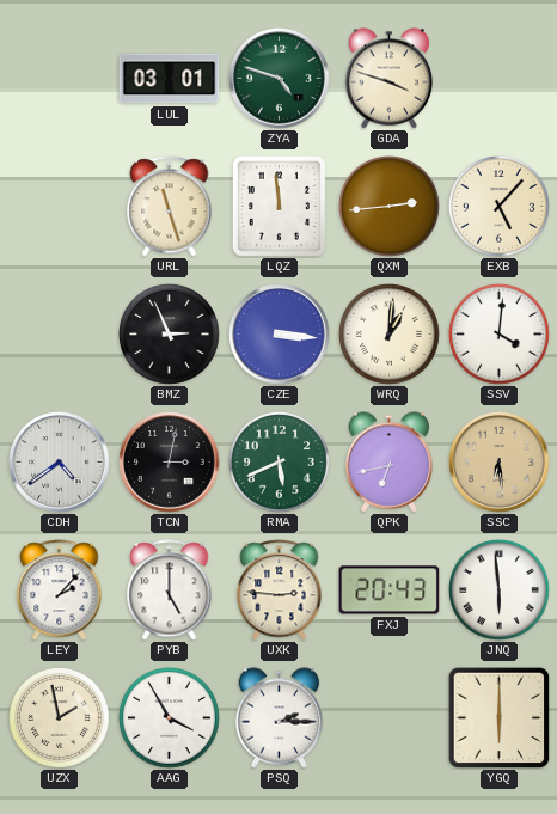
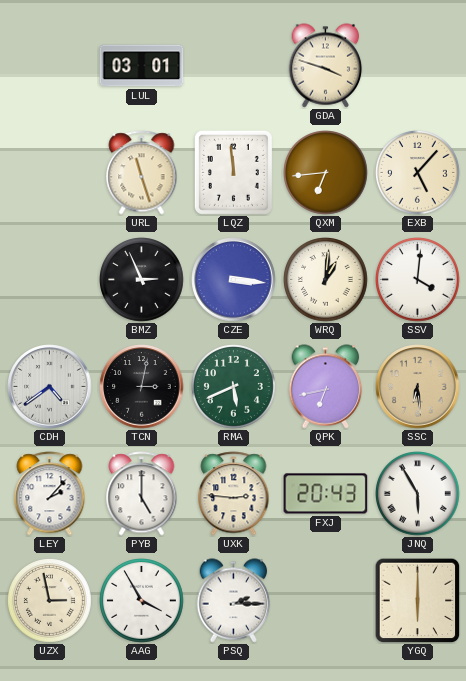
ZYA: 4:48 -> none (280, 79)
QXM: 2:44 -> 6:44 (326, 173)
JNQ: 5:59 -> 5:55 (418, 494)
UZX: 1:58 -> 2:58 (50, 601)
